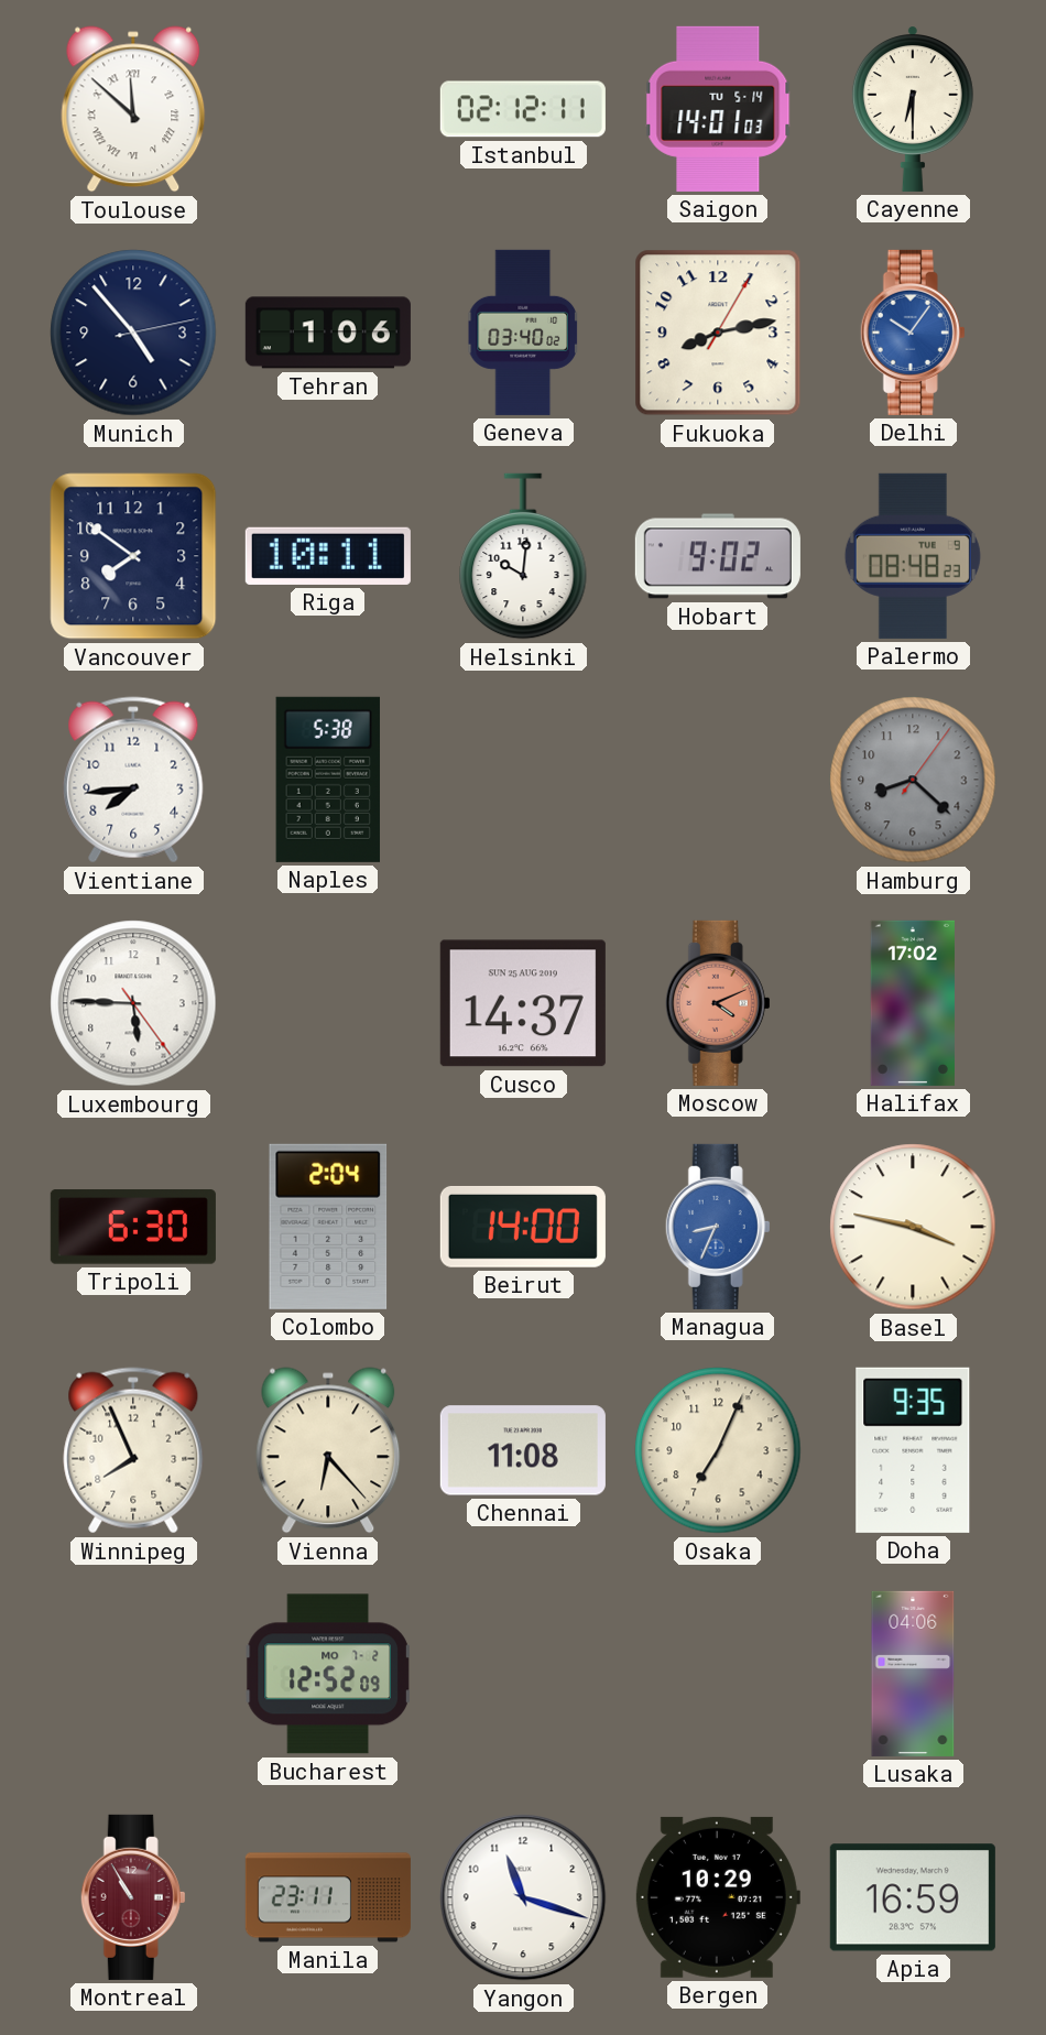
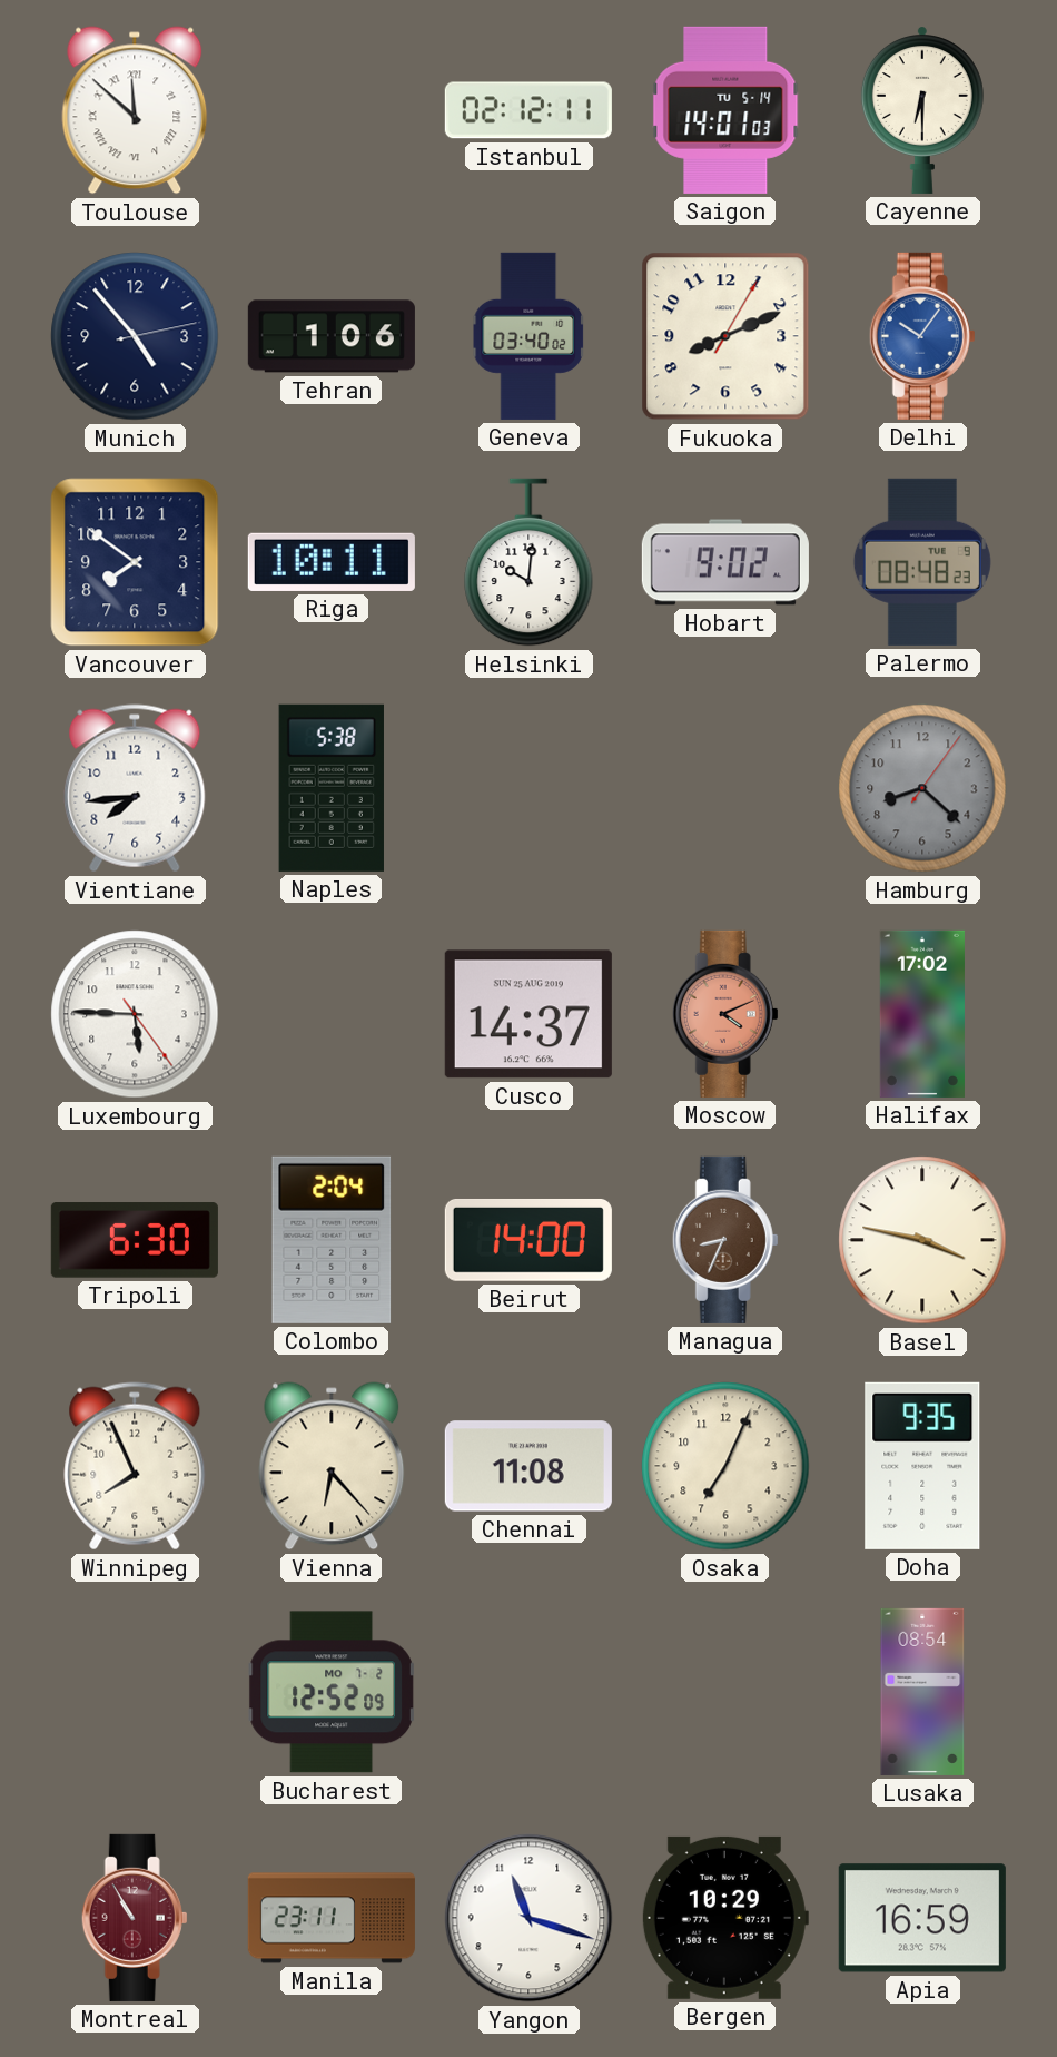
Fukuoka: 8:13 -> 8:11 (725, 336)
Managua dial: blue -> brown (725, 1240)
Lusaka: 04:06 -> 08:54 (922, 1692)
